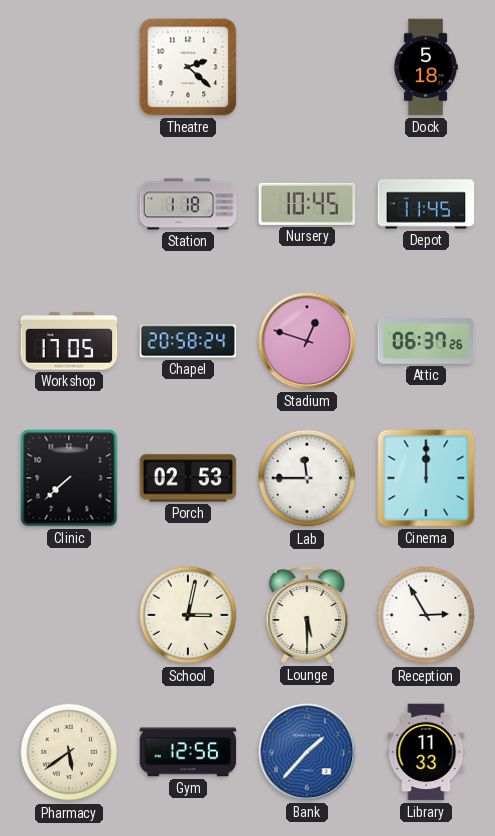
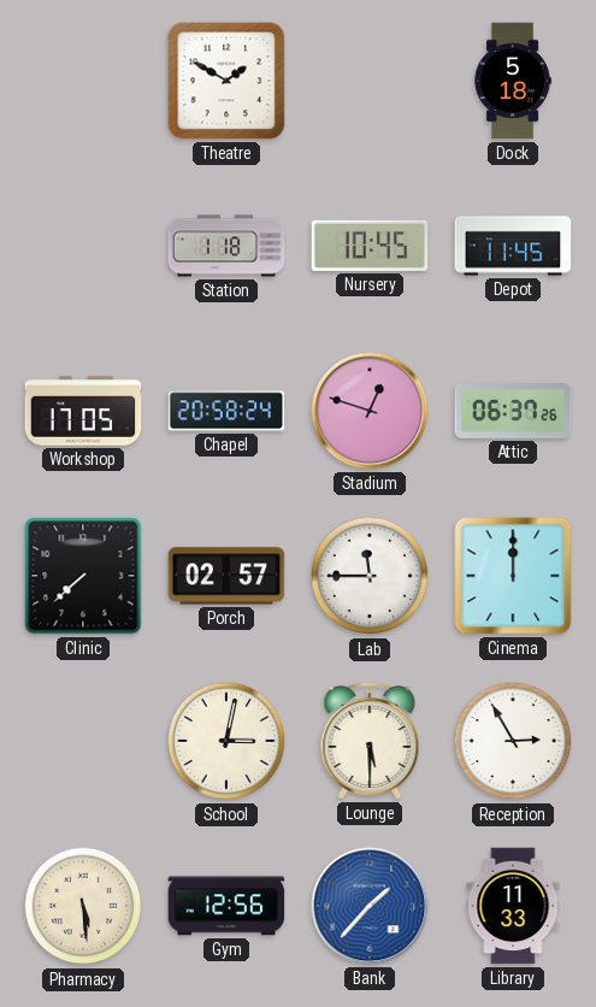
Theatre: 2:22 -> 1:50 (226, 81)
Porch: 02:53 -> 02:57 (226, 576)
Pharmacy: 5:39 -> 5:29 (83, 906)
